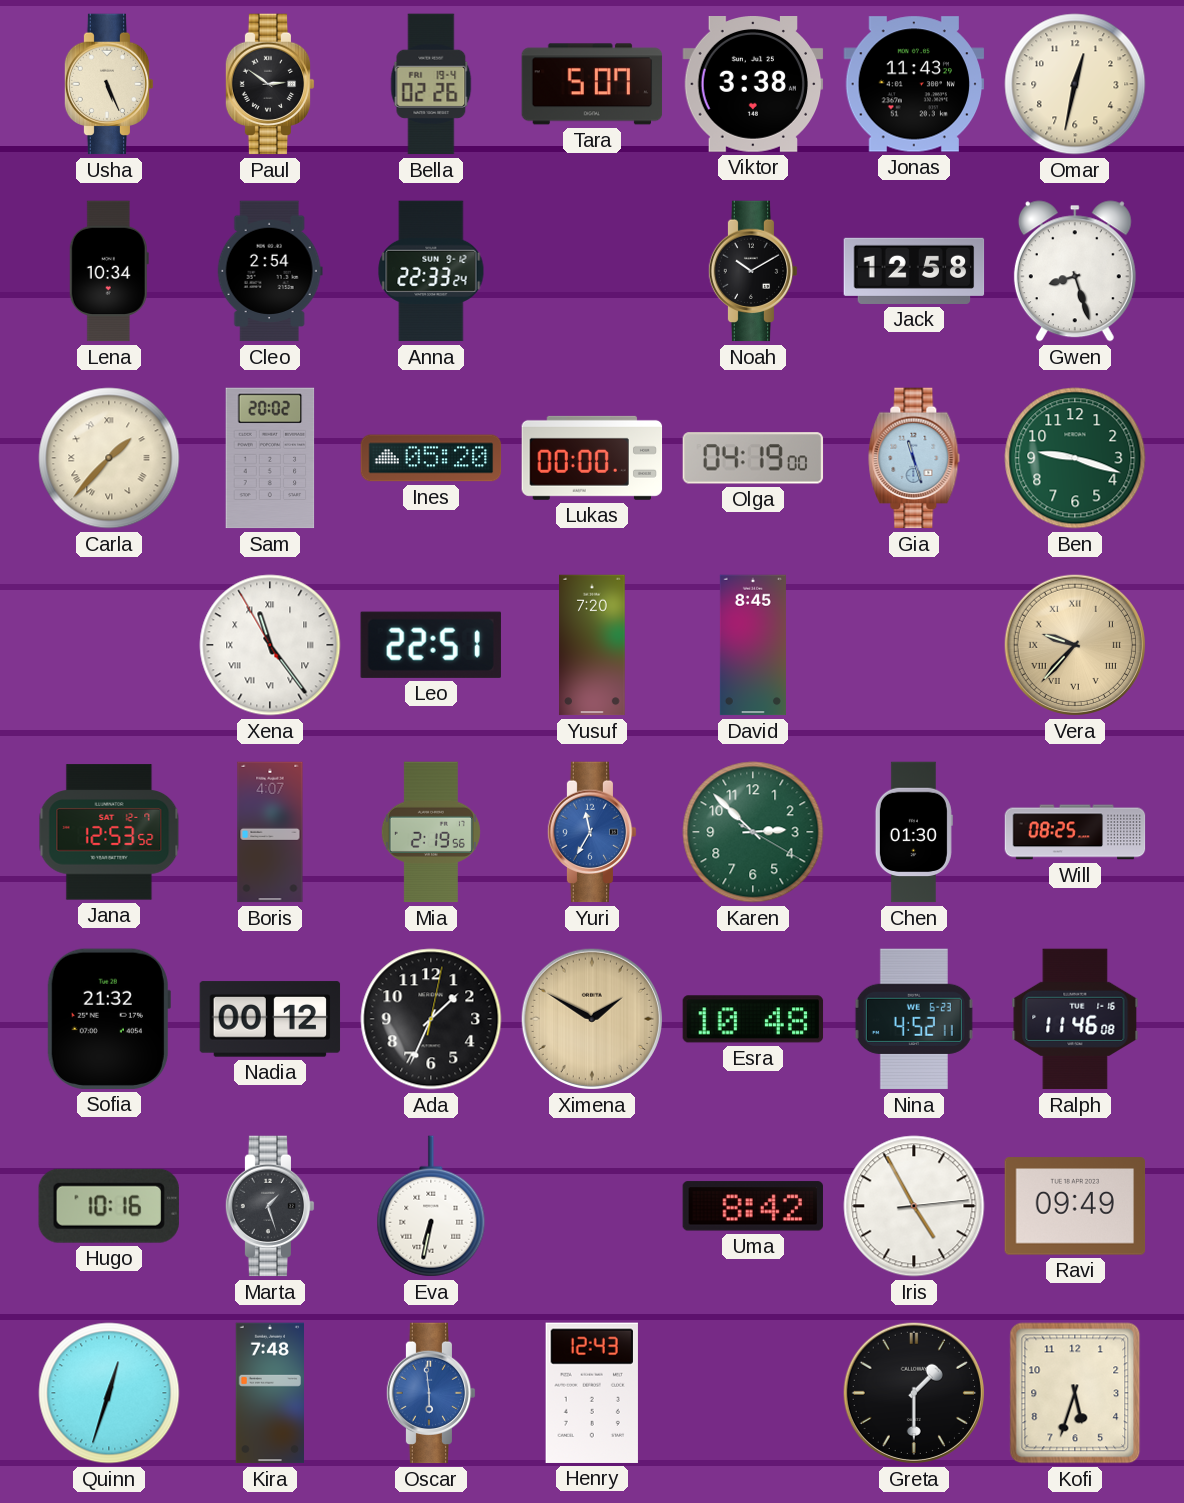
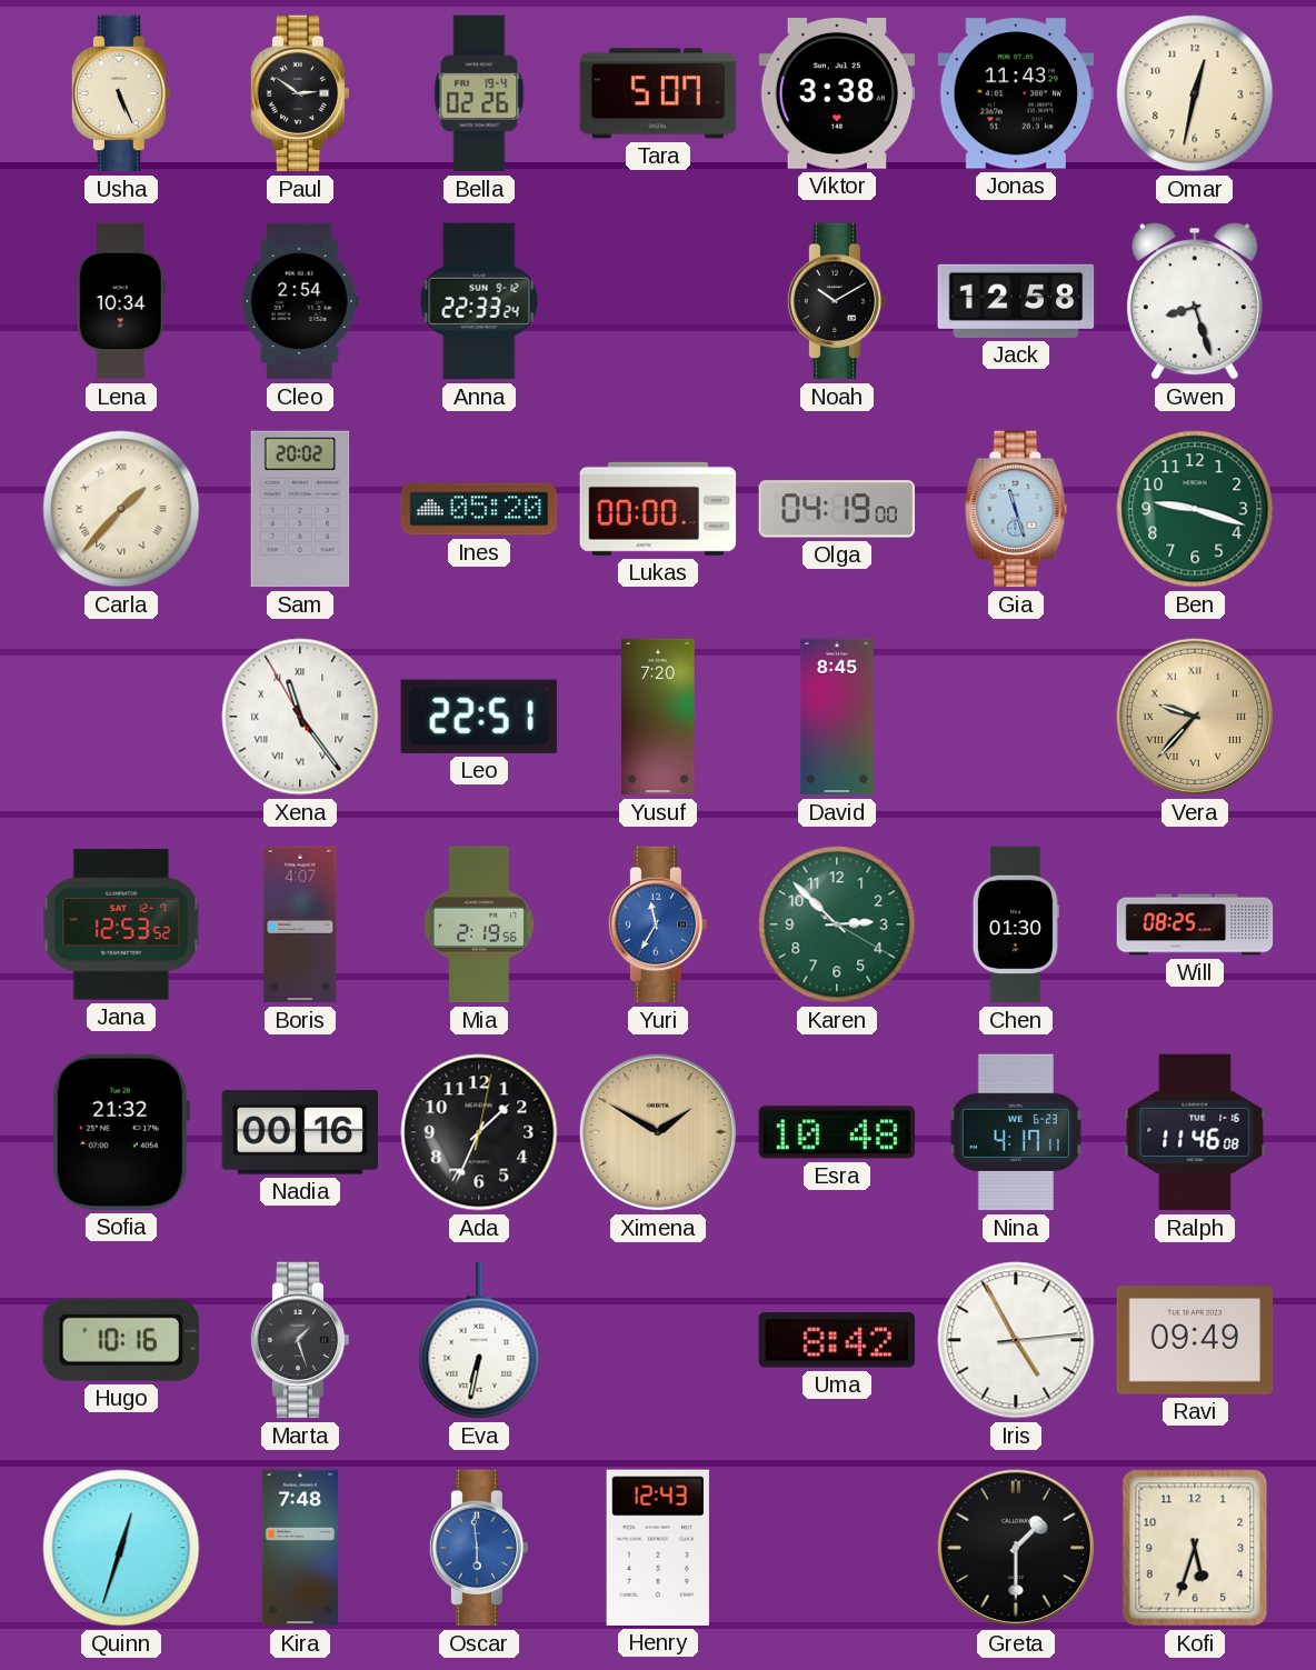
Nadia: 00:12 -> 00:16 (300, 1132)
Nina: 4:52 -> 4:17 (1016, 1132)
